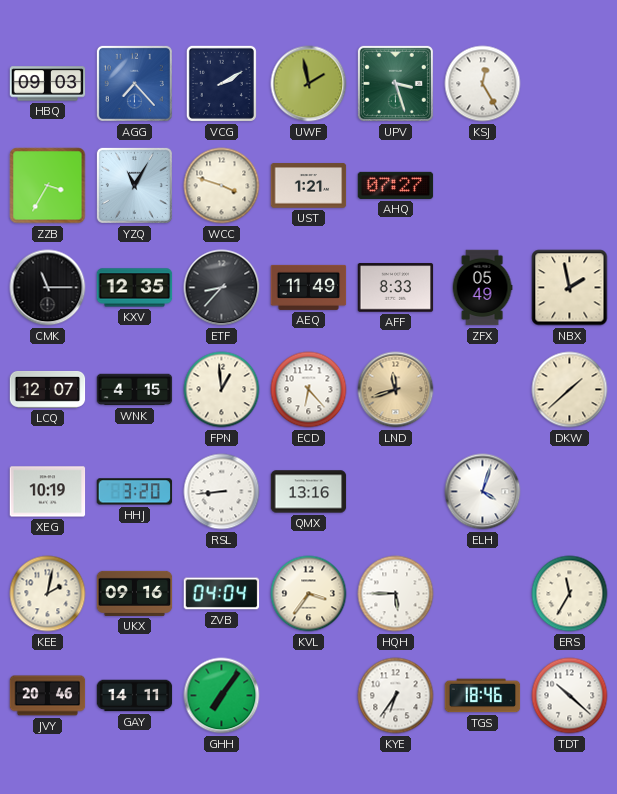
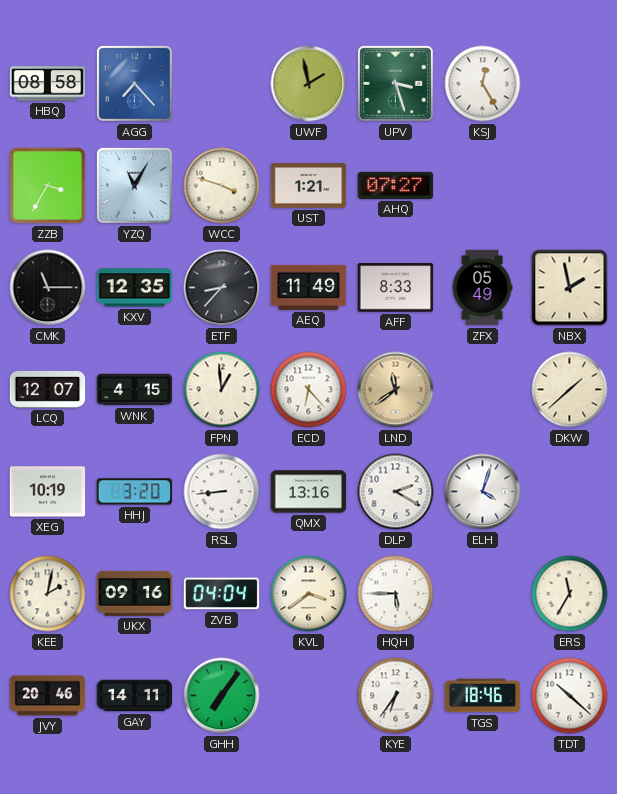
HBQ: 09:03 -> 08:58 (48, 84)
VCG: 2:10 -> none (221, 83)
LND: 11:42 -> 11:39 (396, 390)
DLP: none -> 2:20 (396, 492)
KVL: 3:36 -> 3:39 (309, 594)
